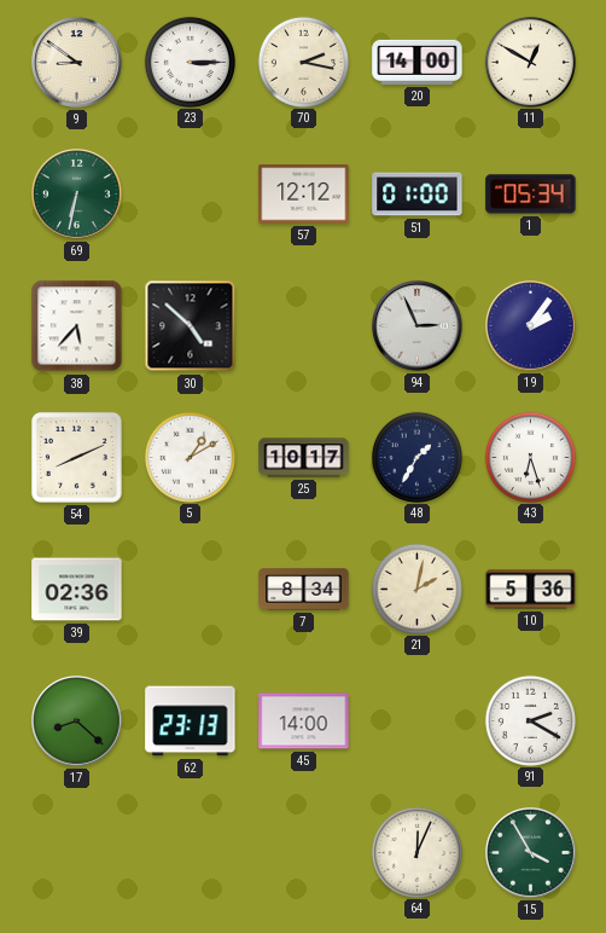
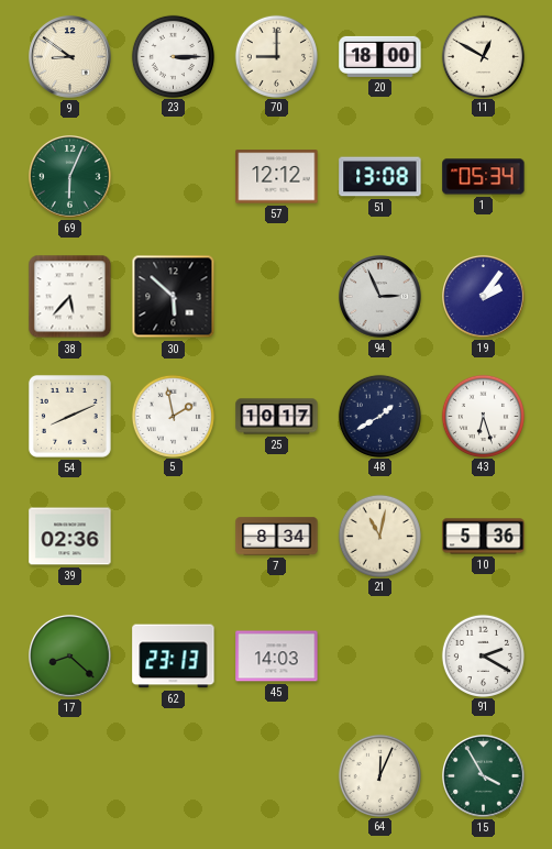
70: 2:17 -> 9:00 (276, 56)
20: 14:00 -> 18:00 (380, 56)
69: 6:32 -> 6:04 (70, 177)
51: 01:00 -> 13:08 (380, 177)
30: 4:52 -> 5:52 (174, 297)
5: 1:10 -> 1:58 (173, 416)
48: 1:35 -> 1:40 (379, 416)
21: 2:02 -> 11:02 (379, 536)
45: 14:00 -> 14:03 (277, 657)
